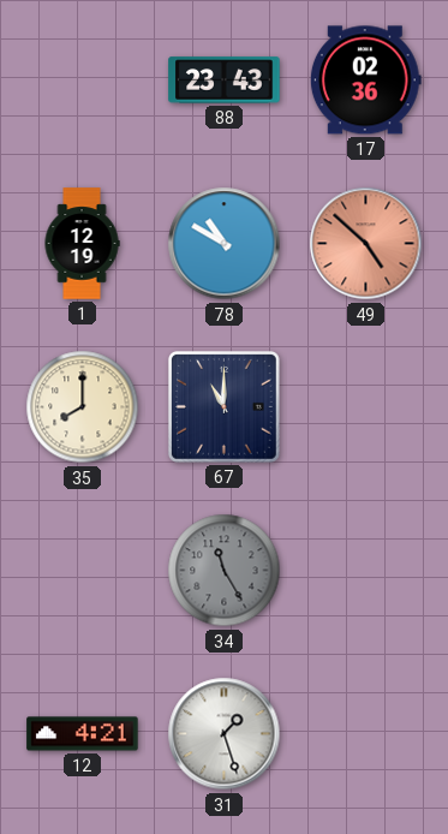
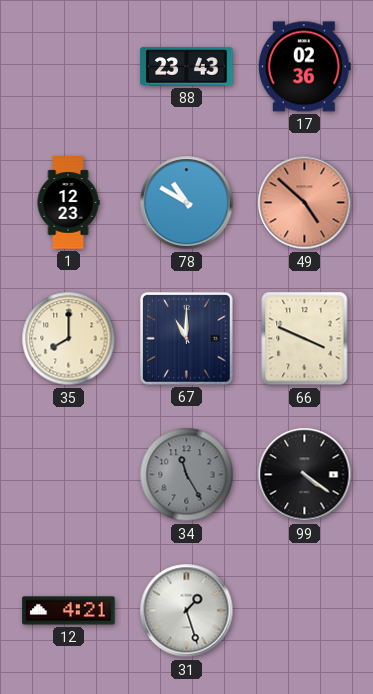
1: 12:19 -> 12:23 (68, 203)
66: none -> 3:49 (305, 339)
99: none -> 4:21 (305, 475)
